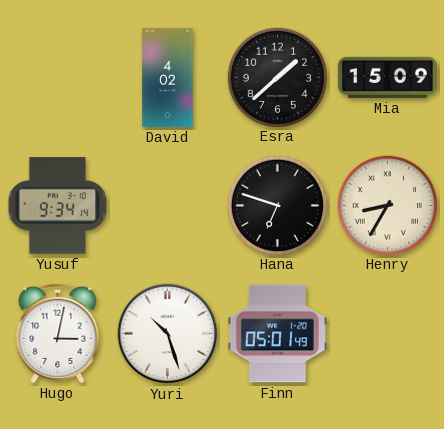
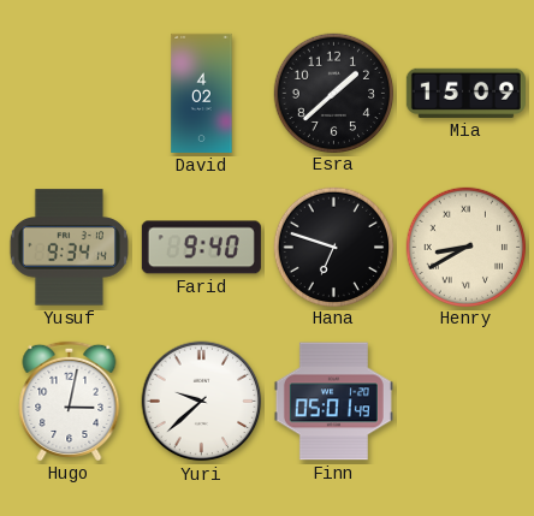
Farid: none -> 9:40 (201, 248)
Henry: 8:35 -> 8:40 (465, 247)
Yuri: 10:27 -> 9:38 (202, 402)
